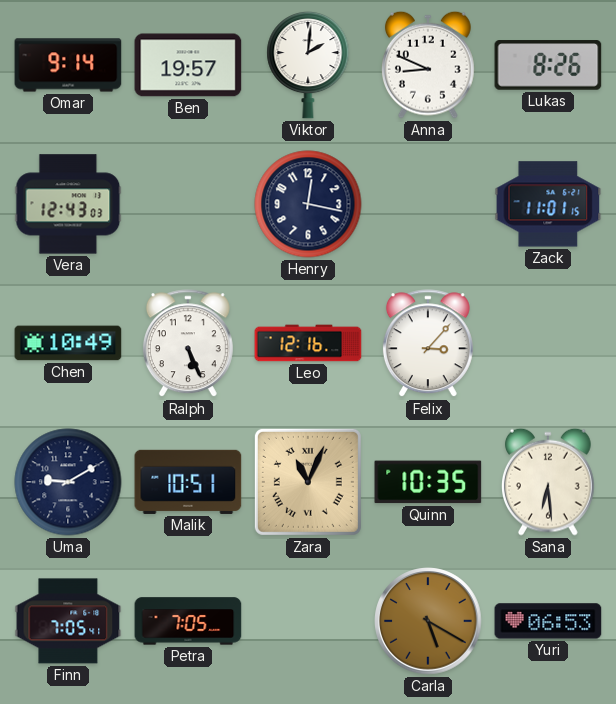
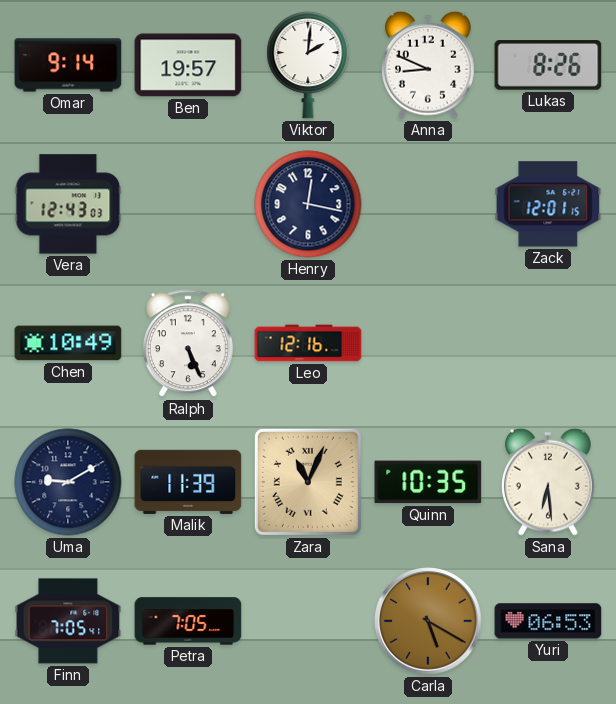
Zack: 11:01 -> 12:01 (548, 204)
Felix: 3:07 -> none (428, 344)
Malik: 10:51 -> 11:39 (188, 482)
